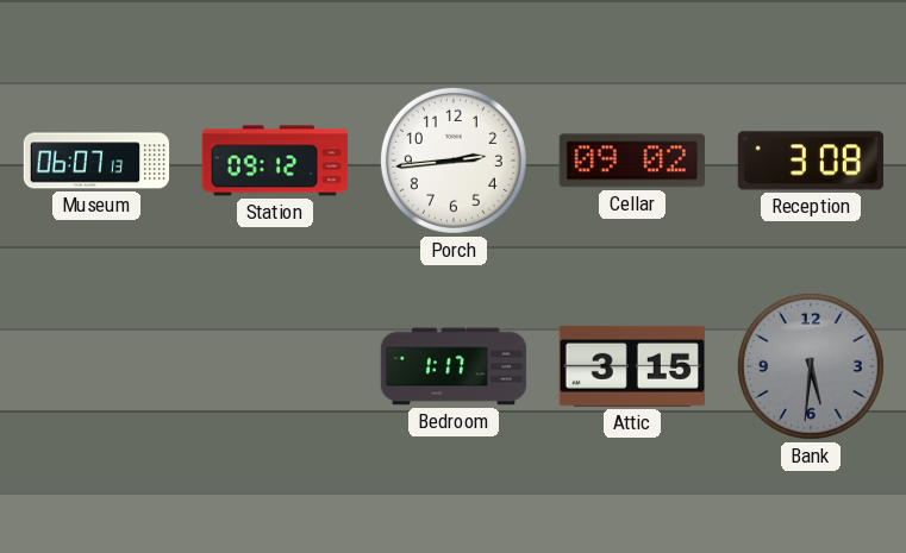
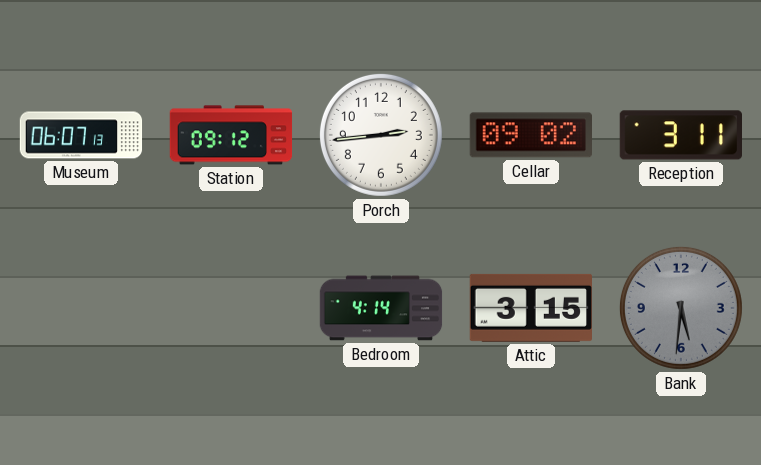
Reception: 3:08 -> 3:11 (680, 135)
Bedroom: 1:17 -> 4:14 (381, 308)
